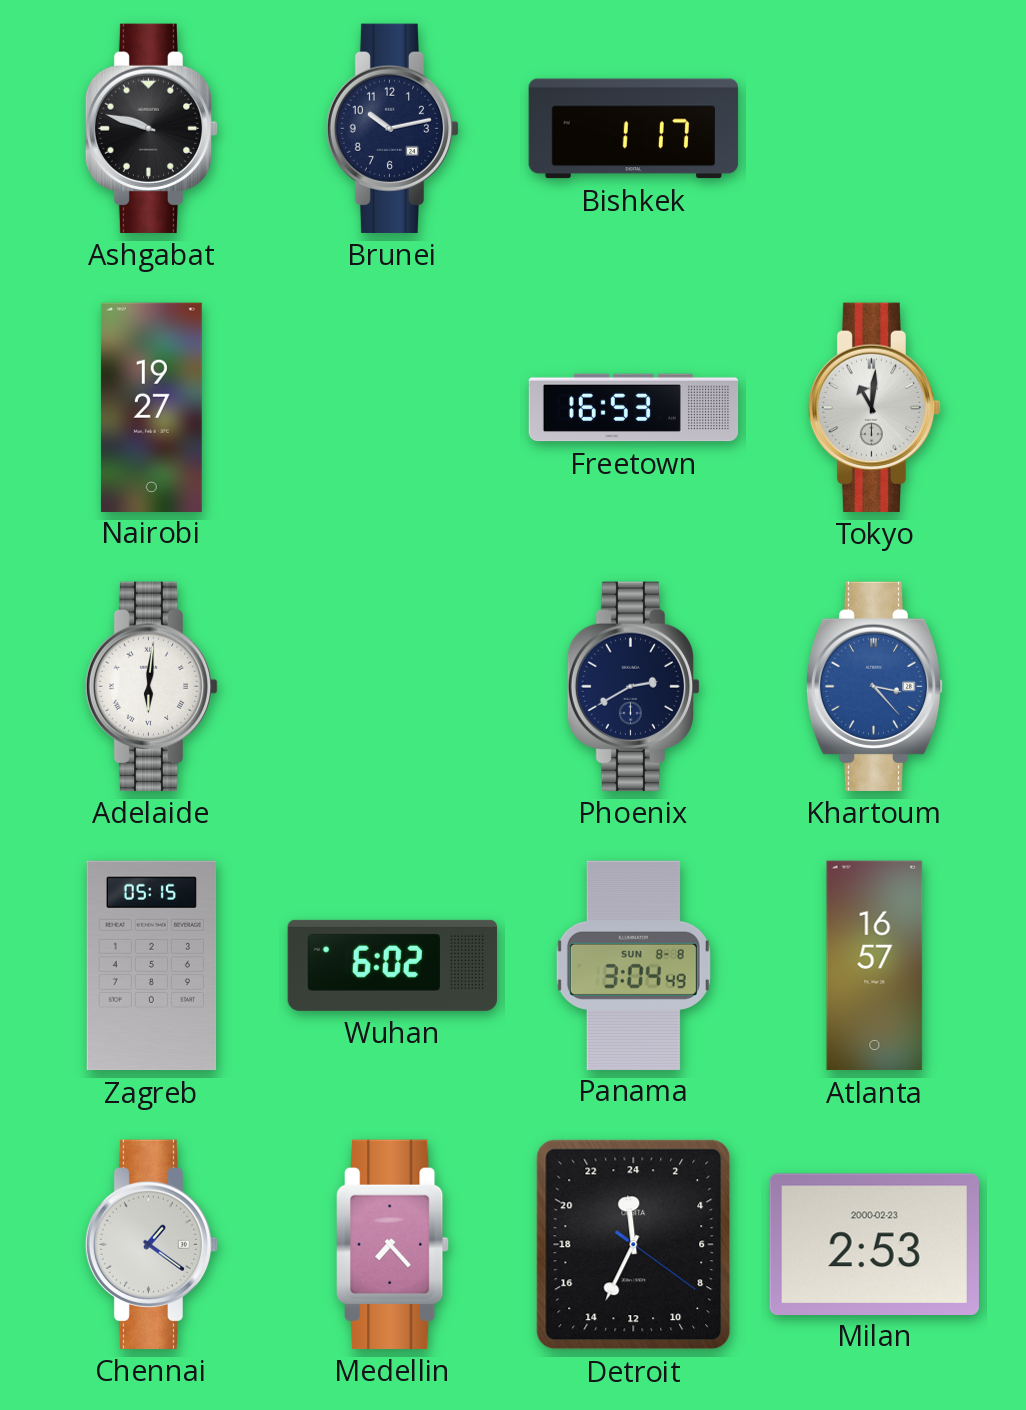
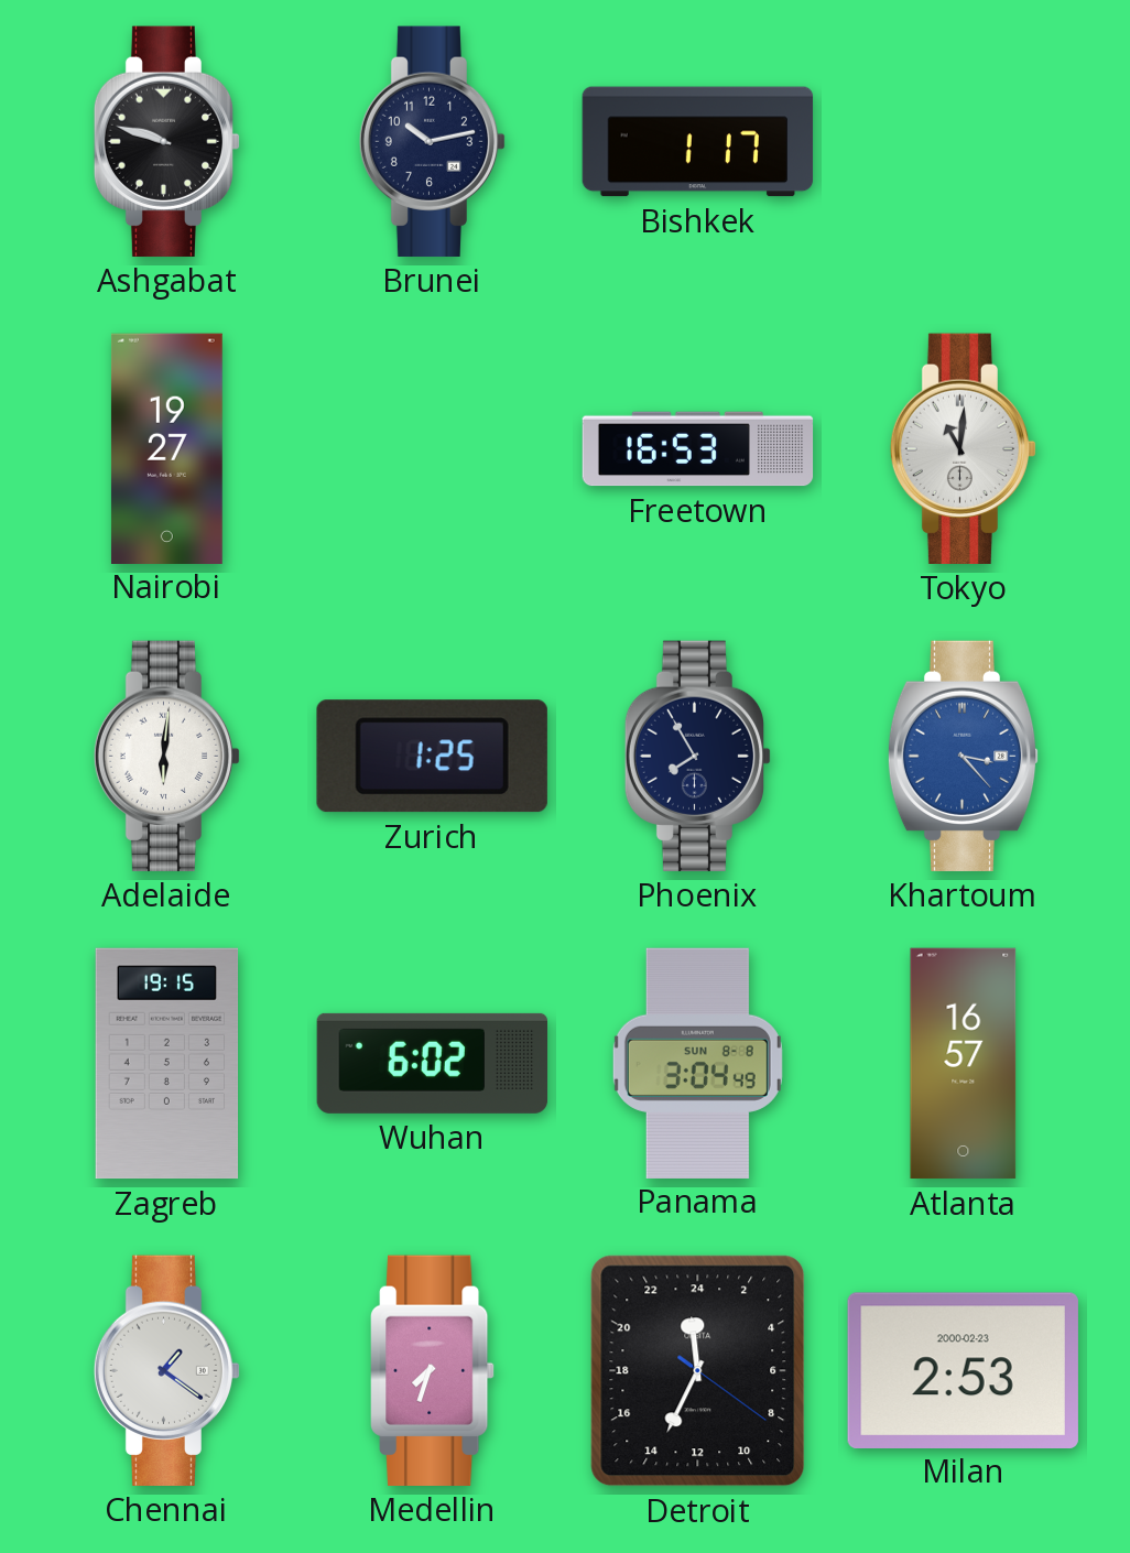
Zurich: none -> 1:25 (432, 757)
Phoenix: 2:40 -> 7:55 (698, 756)
Zagreb: 05:15 -> 19:15 (167, 1064)
Medellin: 7:23 -> 7:33 (433, 1370)
